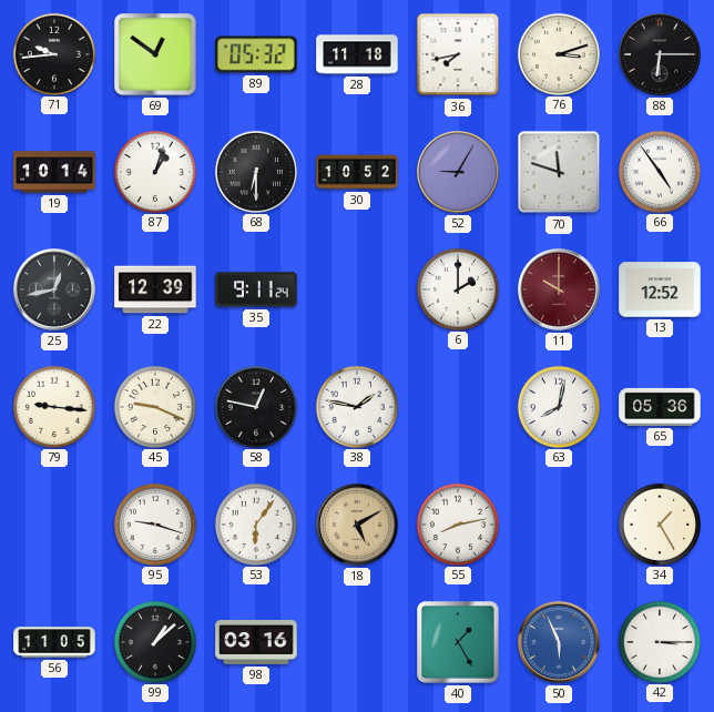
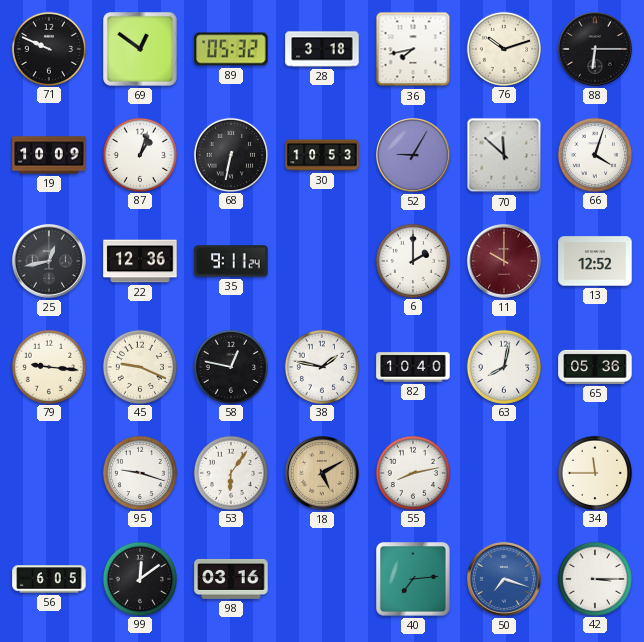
71: 9:44 -> 9:49 (48, 48)
28: 11:18 -> 3:18 (322, 49)
76: 3:12 -> 10:12 (503, 48)
19: 10:14 -> 10:09 (49, 155)
68: 6:30 -> 6:32 (230, 154)
30: 10:52 -> 10:53 (322, 155)
70: 11:48 -> 11:52 (504, 155)
66: 4:54 -> 4:03 (594, 154)
22: 12:39 -> 12:36 (140, 261)
82: none -> 10:40 (413, 367)
34: 1:25 -> 11:45 (594, 472)
56: 11:05 -> 6:05 (49, 579)
99: 1:08 -> 12:09 (139, 578)
40: 1:25 -> 7:14 (413, 579)
50: 5:56 -> 7:18 (505, 580)
